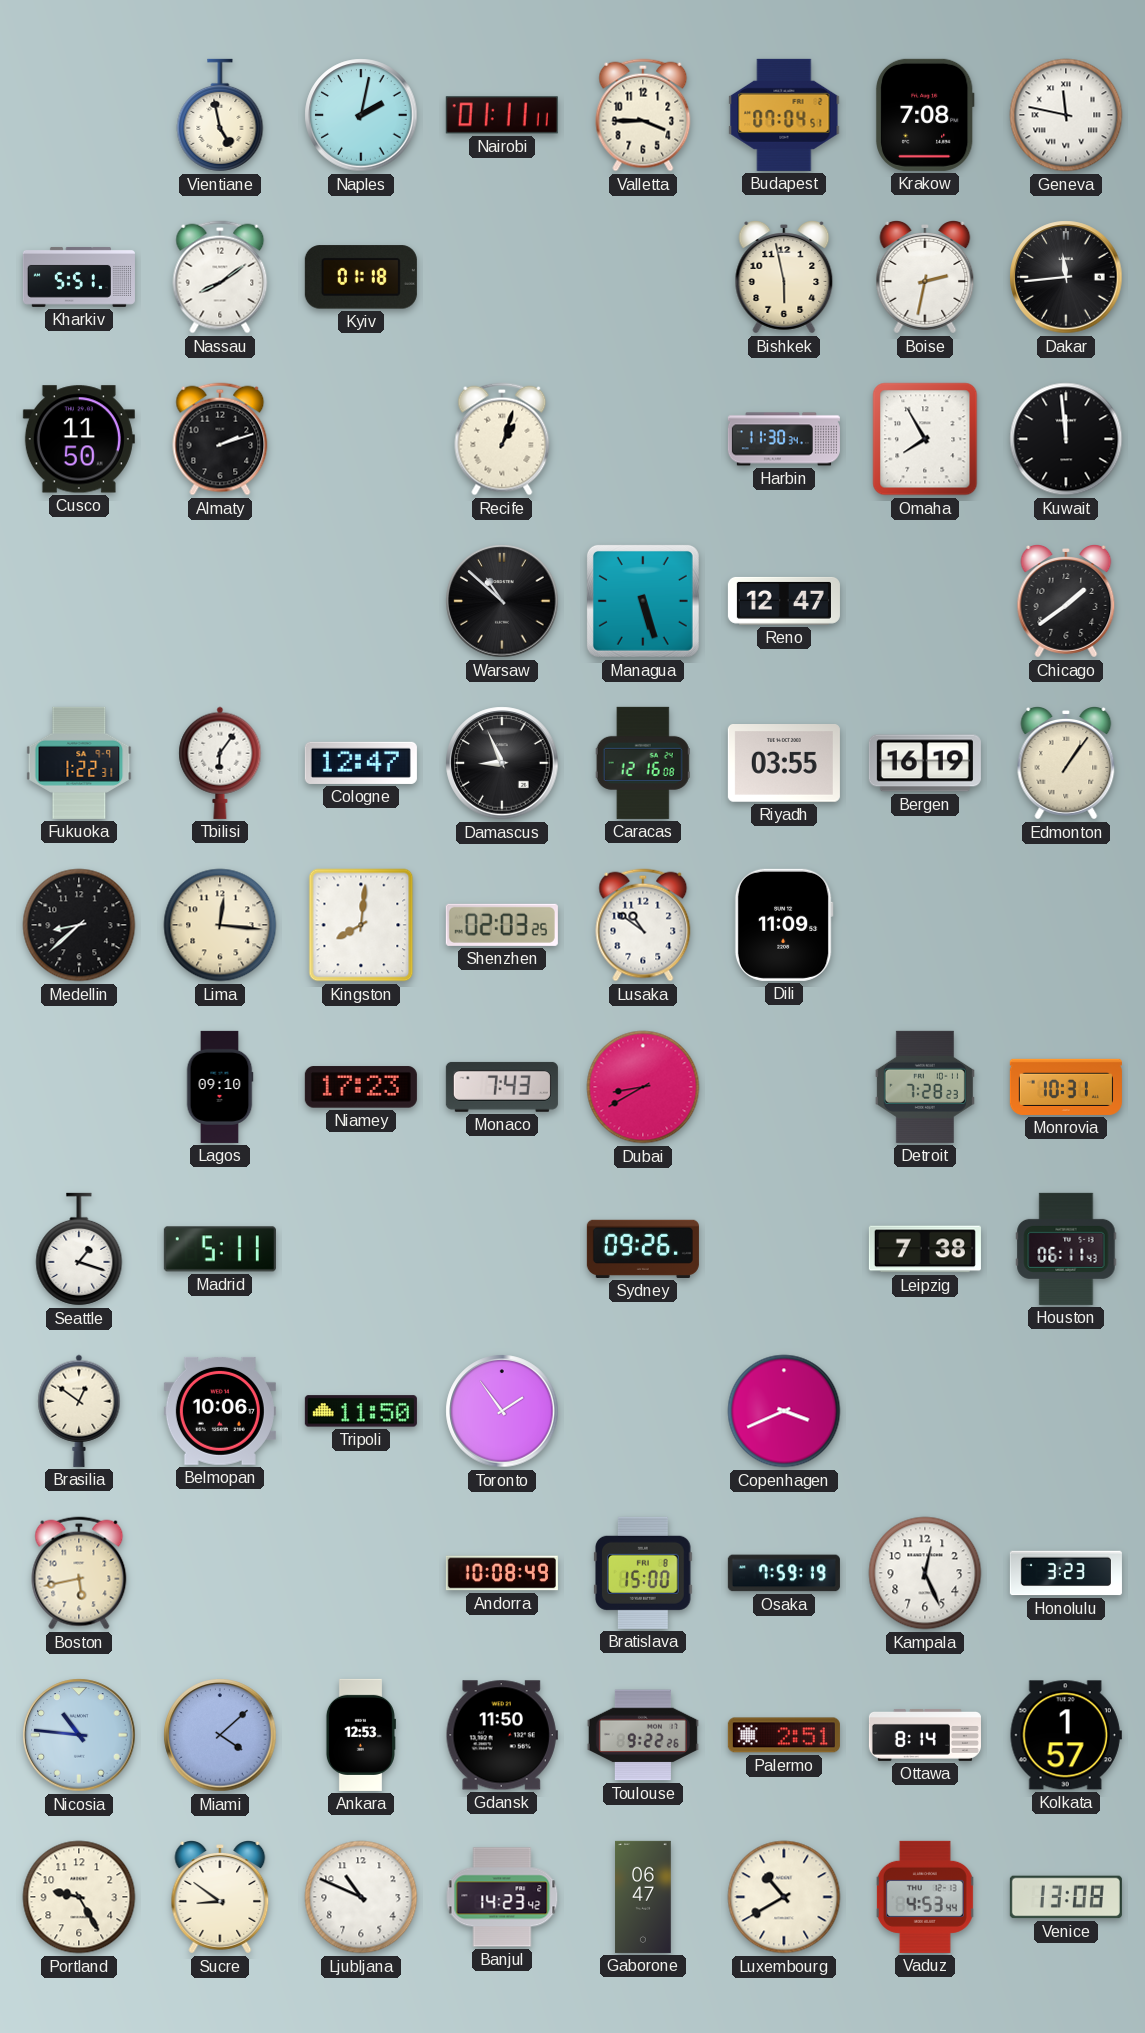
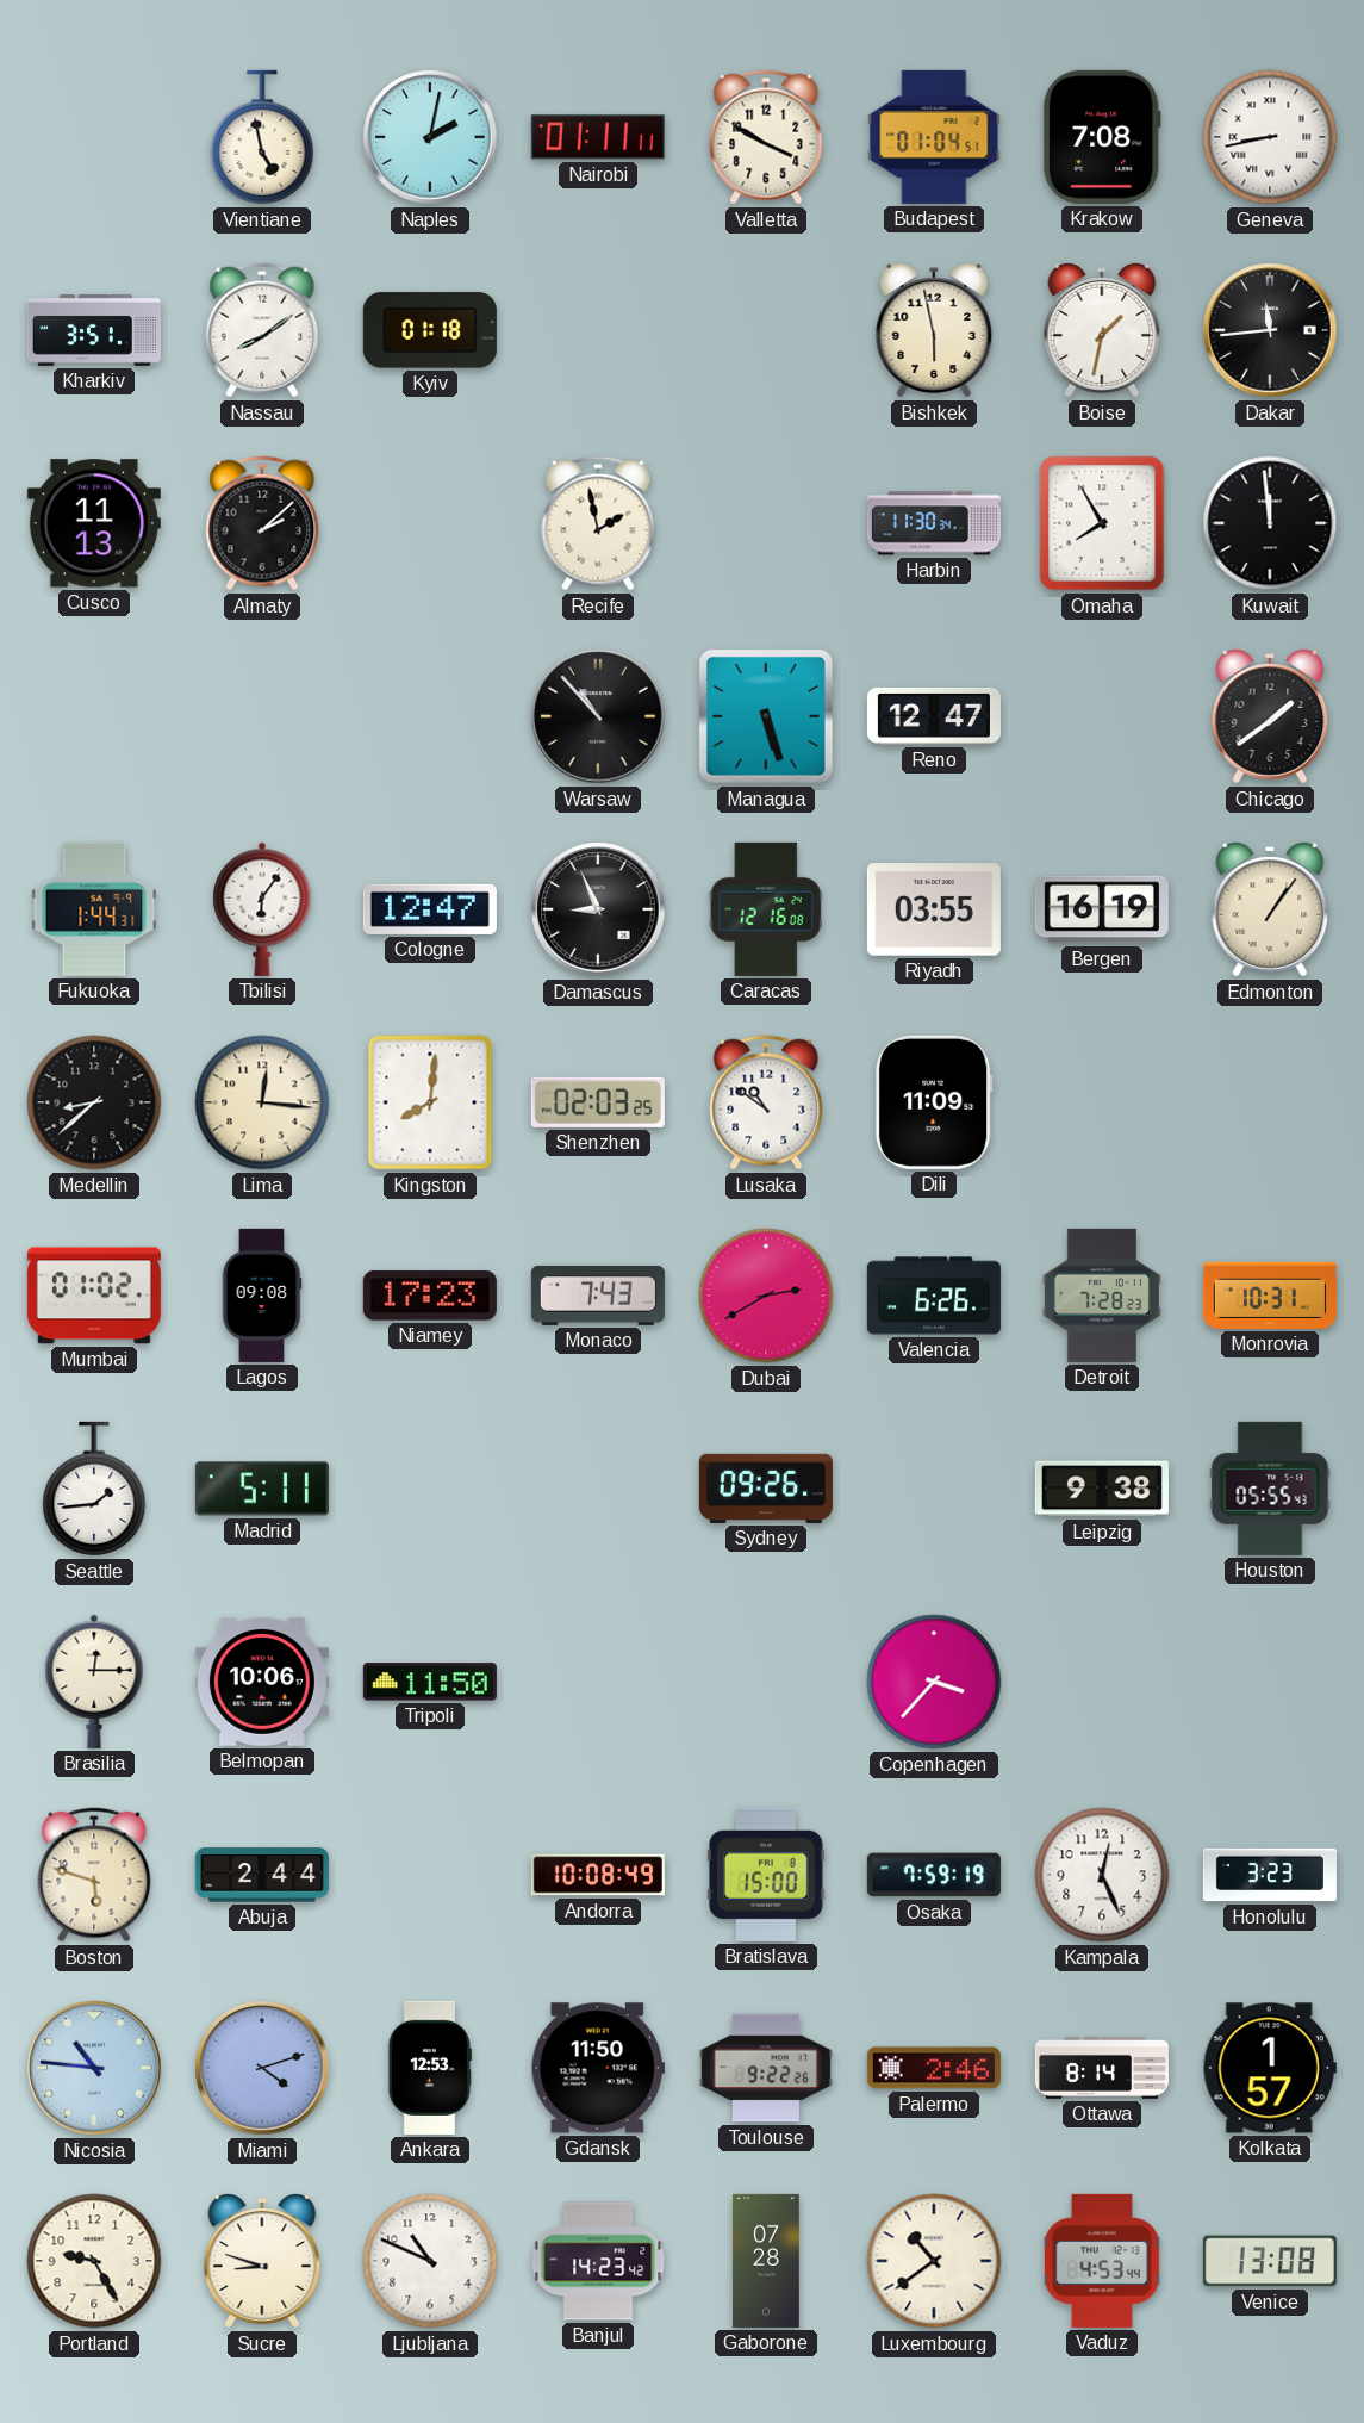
Valletta: 3:45 -> 3:50 (766, 137)
Budapest: 07:04 -> 01:04 (934, 137)
Geneva: 11:47 -> 8:43 (1270, 137)
Kharkiv: 5:51 -> 3:51 (94, 330)
Boise: 2:32 -> 1:32 (1102, 331)
Cusco: 11:50 -> 11:13 (94, 523)
Almaty: 2:12 -> 2:08 (262, 523)
Recife: 1:03 -> 1:58 (598, 523)
Warsaw: 10:52 -> 10:53 (598, 716)
Fukuoka: 1:22 -> 1:44 (94, 909)
Mumbai: none -> 01:02 (94, 1296)
Lagos: 09:10 -> 09:08 (262, 1296)
Dubai: 8:40 -> 2:40 (766, 1296)
Valencia: none -> 6:26 (934, 1296)
Seattle: 1:18 -> 1:44 (94, 1489)
Leipzig: 7:38 -> 9:38 (1102, 1489)
Houston: 06:11 -> 05:55 (1270, 1489)
Brasilia: 12:51 -> 12:15 (94, 1682)
Toronto: 1:54 -> none (502, 1411)
Copenhagen: 3:41 -> 3:37 (934, 1682)
Boston: 5:43 -> 5:48 (94, 1875)
Abuja: none -> 2:44 (262, 1875)
Miami: 4:08 -> 4:12 (262, 2068)
Palermo: 2:51 -> 2:46 (934, 2068)
Sucre: 8:51 -> 8:48 (262, 2262)
Gaborone: 06:47 -> 07:28 (766, 2261)
Luxembourg: 10:40 -> 10:39 (934, 2261)
